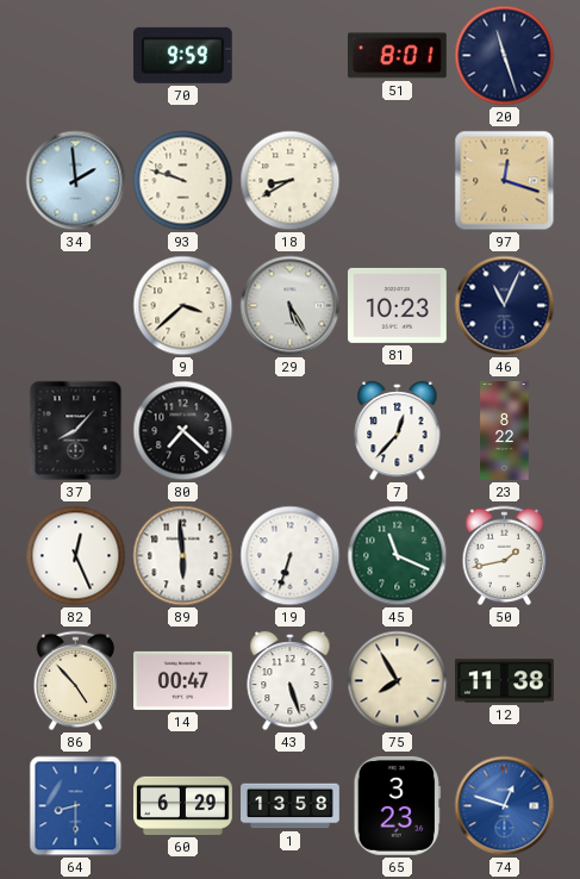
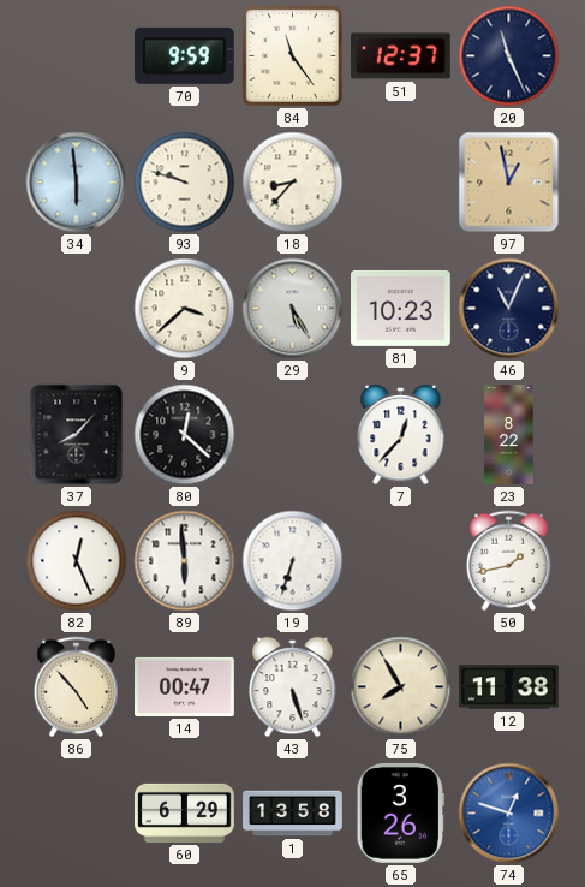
84: none -> 11:24 (292, 55)
51: 8:01 -> 12:37 (400, 56)
20: 11:27 -> 11:26 (509, 56)
34: 1:59 -> 5:59 (77, 183)
18: 8:40 -> 8:37 (293, 183)
97: 12:18 -> 12:58 (509, 183)
80: 7:22 -> 12:22 (185, 435)
45: 11:19 -> none (398, 556)
64: 8:30 -> none (76, 806)
65: 3:23 -> 3:26 (400, 812)
